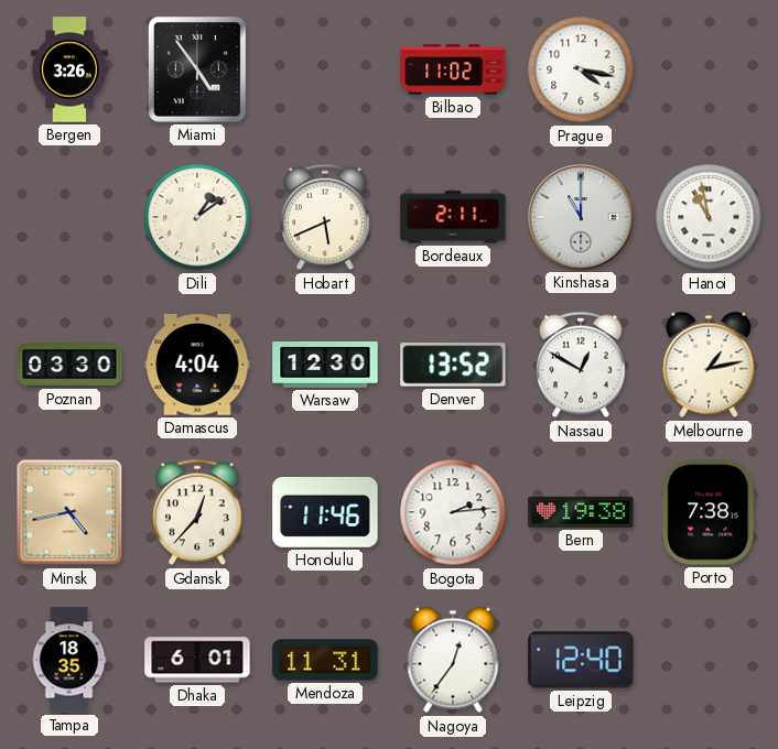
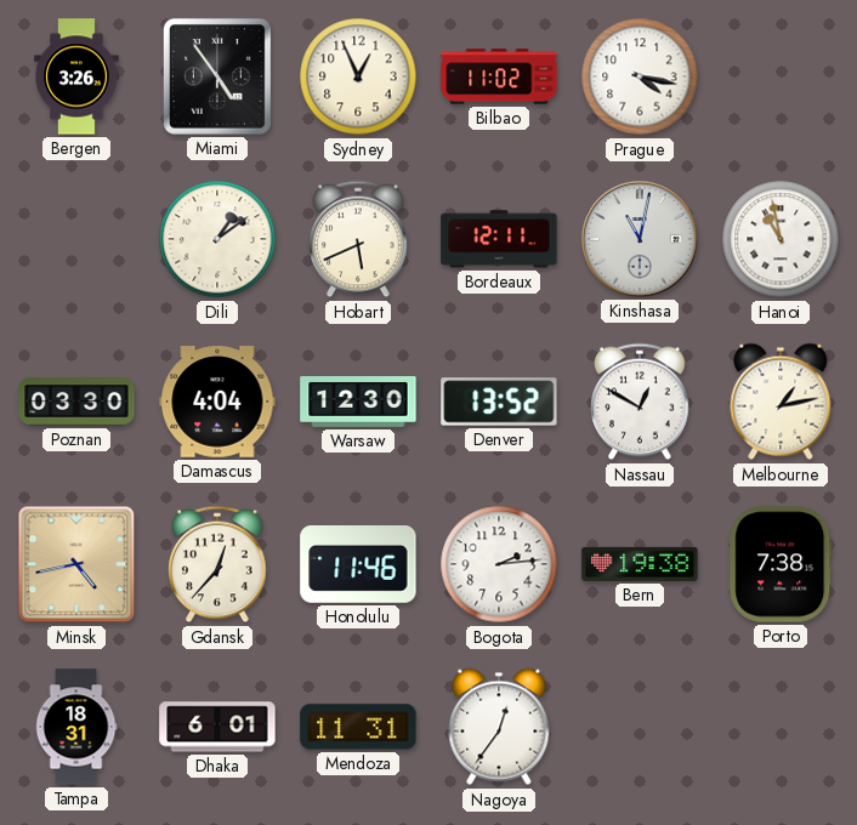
Sydney: none -> 12:56 (358, 76)
Bordeaux: 2:11 -> 12:11 (499, 239)
Kinshasa: 11:00 -> 11:02 (640, 239)
Tampa: 18:35 -> 18:31 (76, 727)
Leipzig: 12:40 -> none (581, 660)
